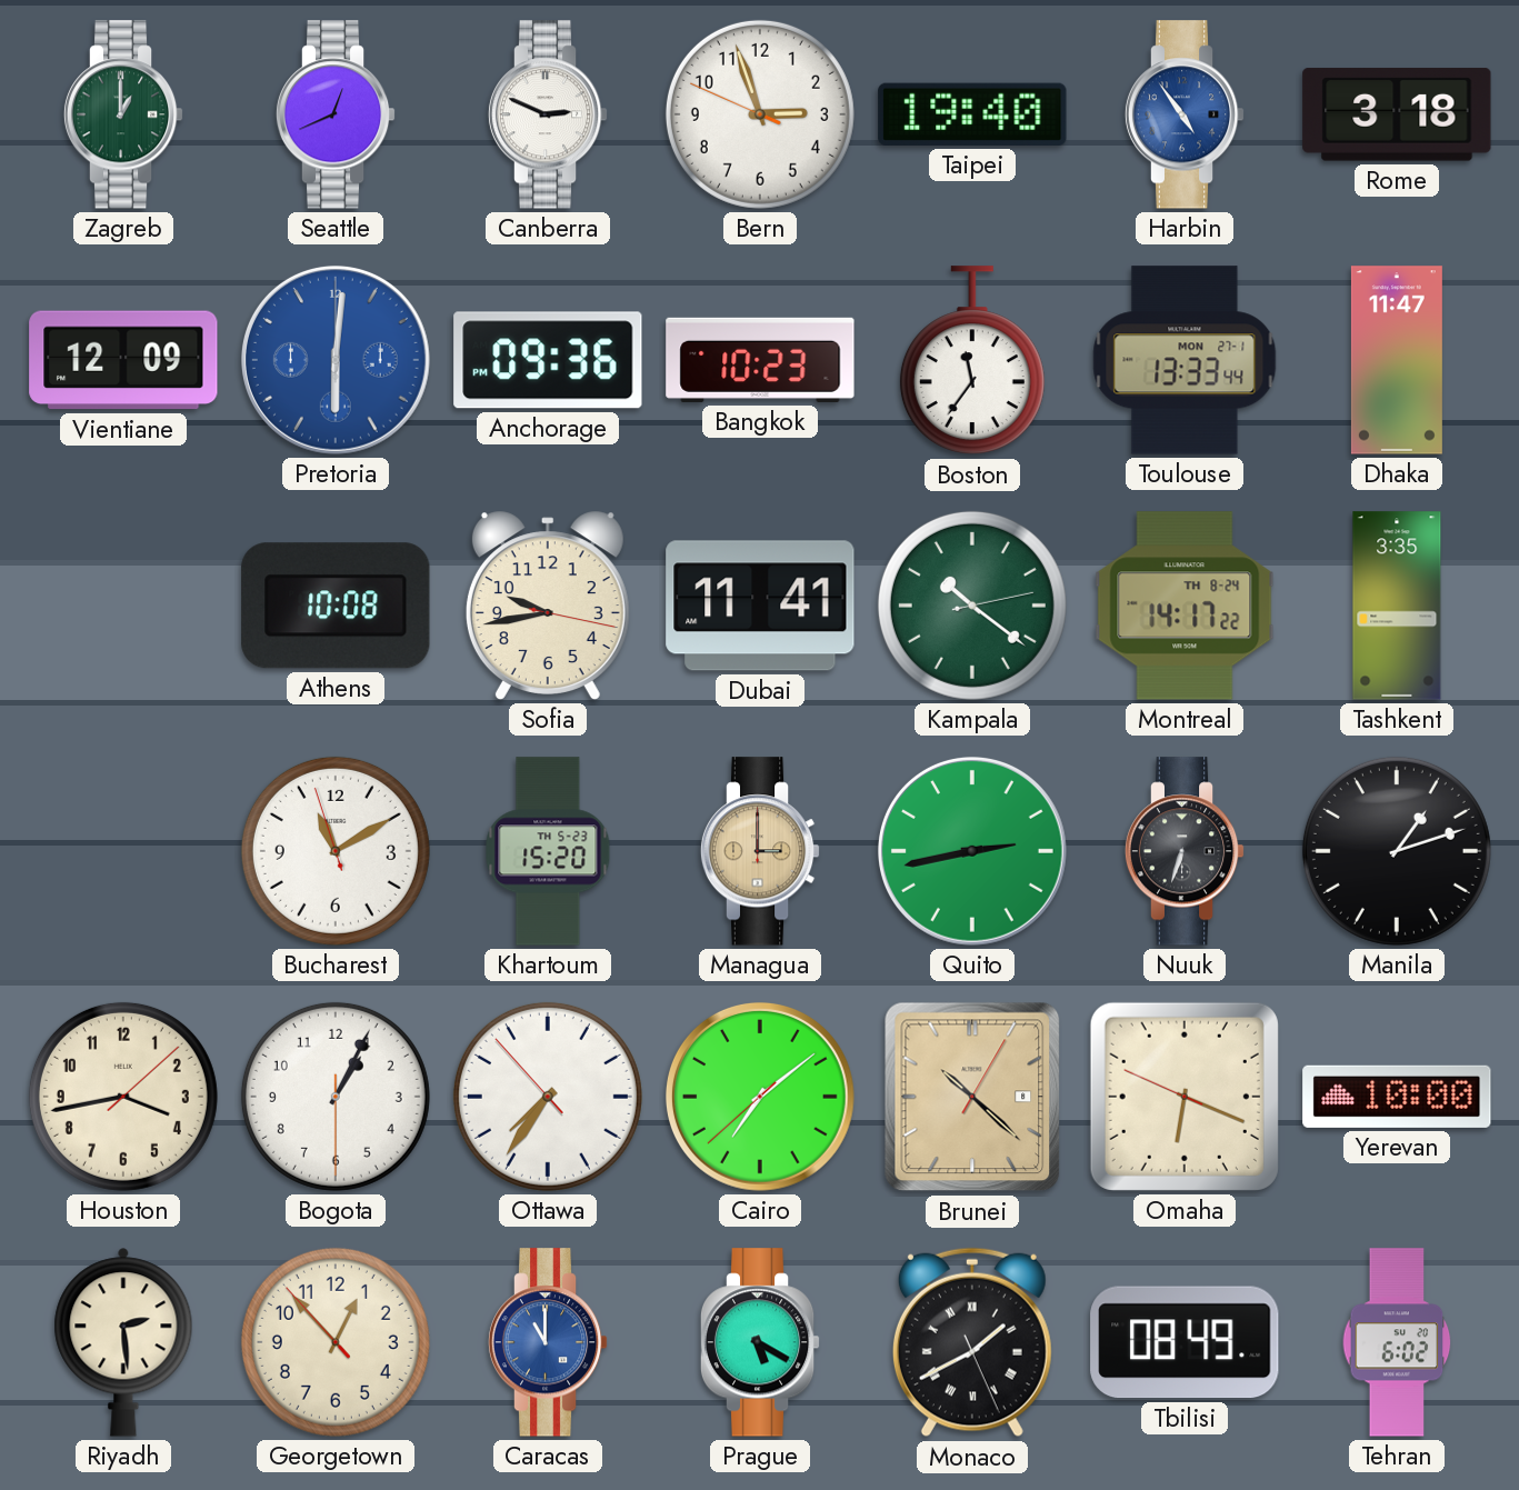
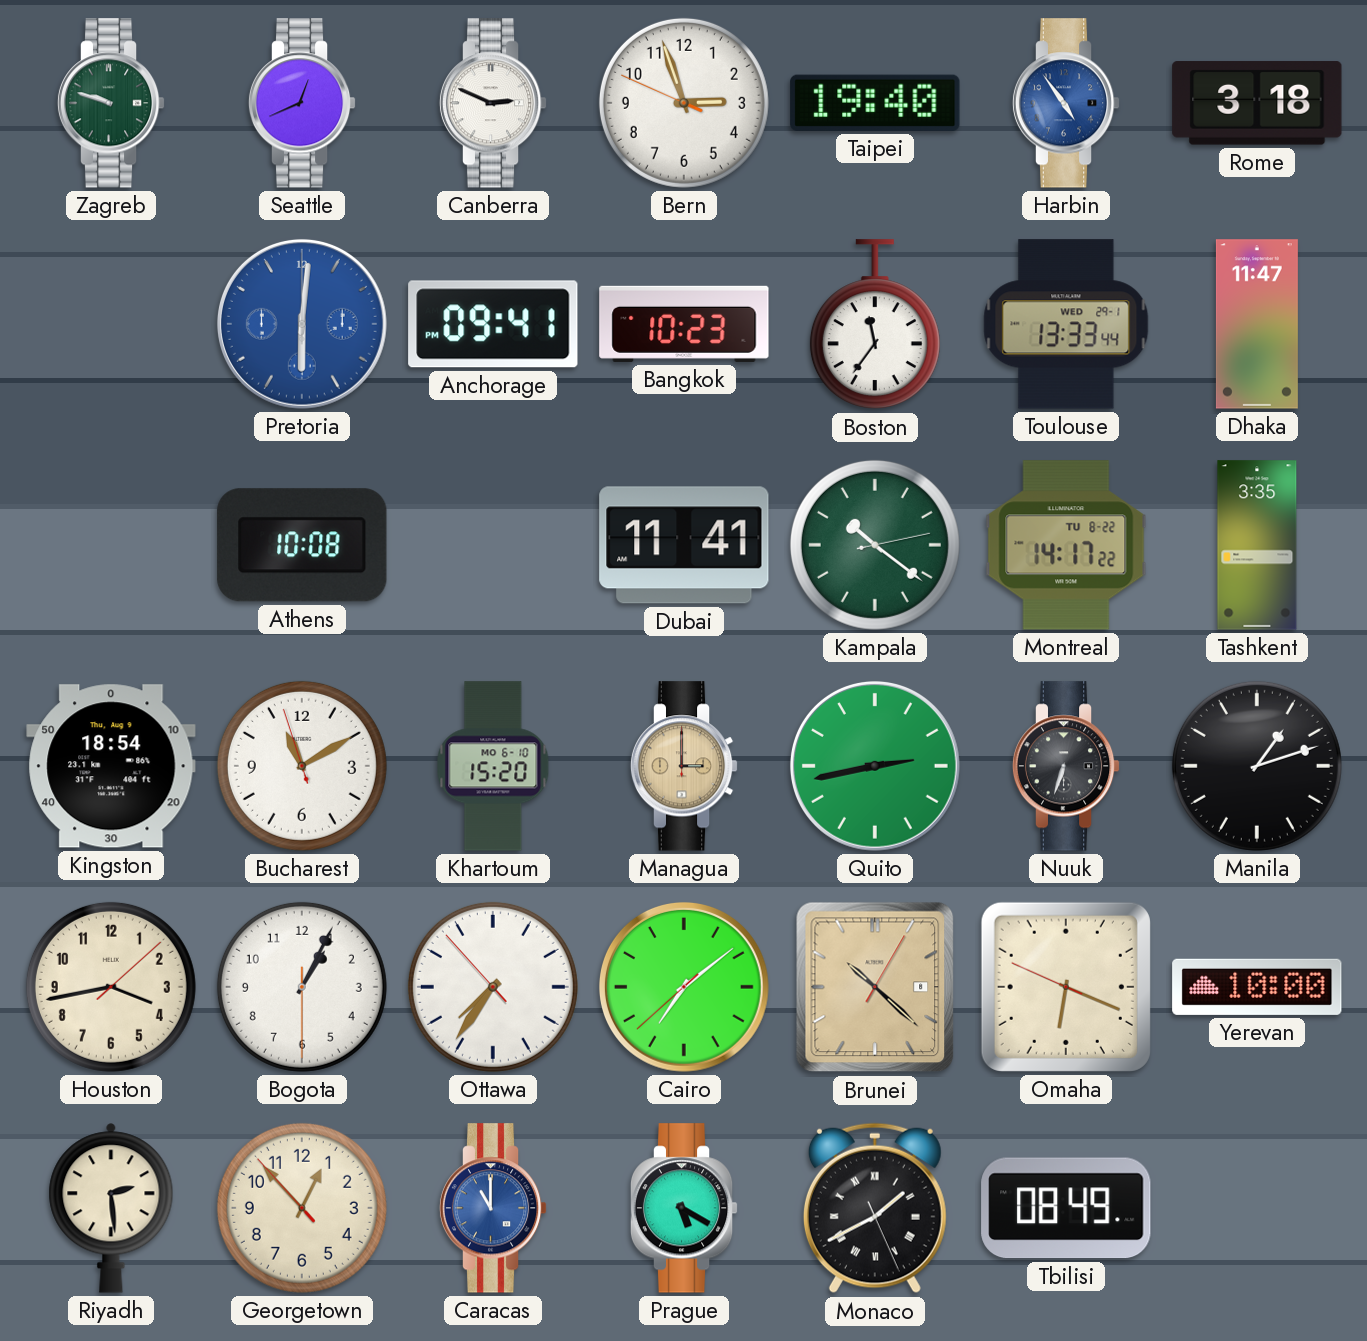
Zagreb: 1:00 -> 9:48 (111, 103)
Vientiane: 12:09 -> none (123, 360)
Anchorage: 09:36 -> 09:41 (493, 324)
Toulouse date: MON 27-1 -> WED 29-1 (1066, 324)
Sofia: 9:43 -> none (548, 606)
Montreal date: TH 8-24 -> TU 8-22 (1066, 545)
Kingston: none -> 18:54 (111, 766)
Khartoum date: TH 5-23 -> MO 6-10 (493, 766)
Tehran: 6:02 -> none (1397, 1342)
